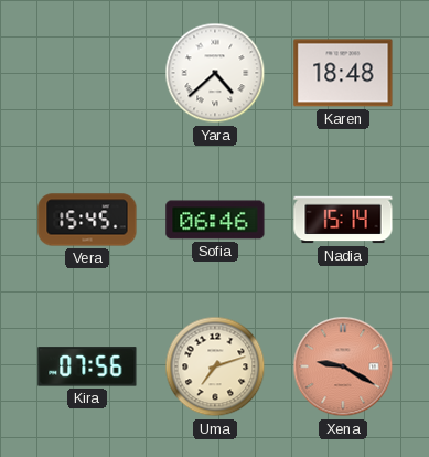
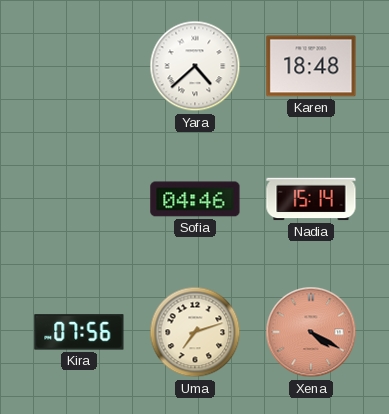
Vera: 15:45 -> none (87, 220)
Sofia: 06:46 -> 04:46 (195, 199)
Xena: 9:20 -> 4:20 (311, 332)
